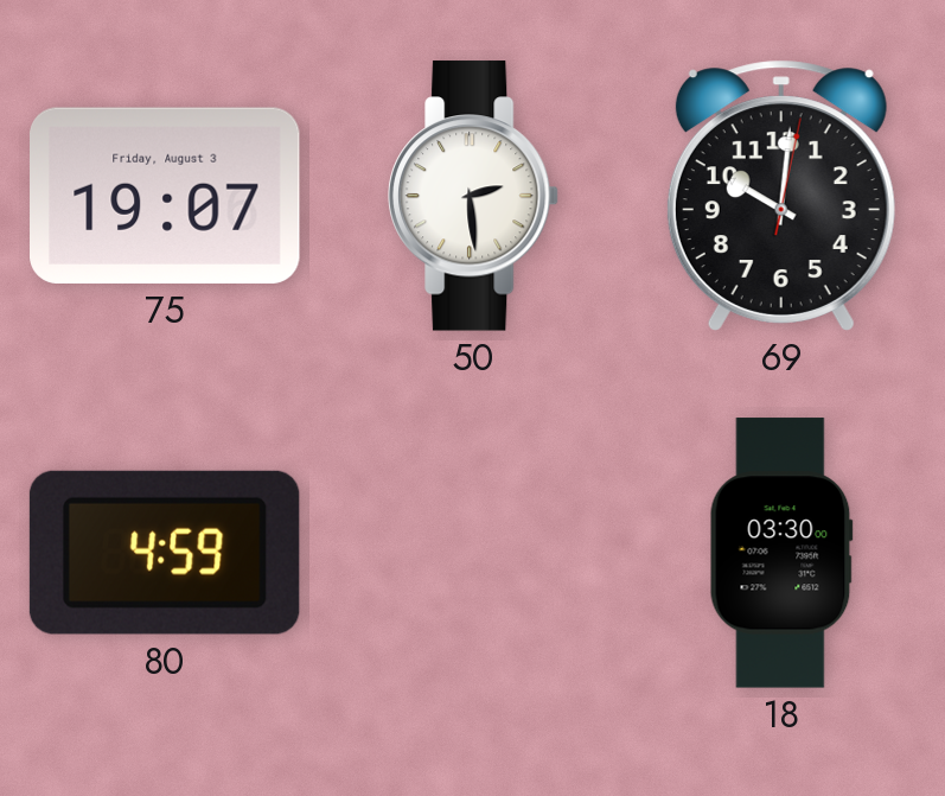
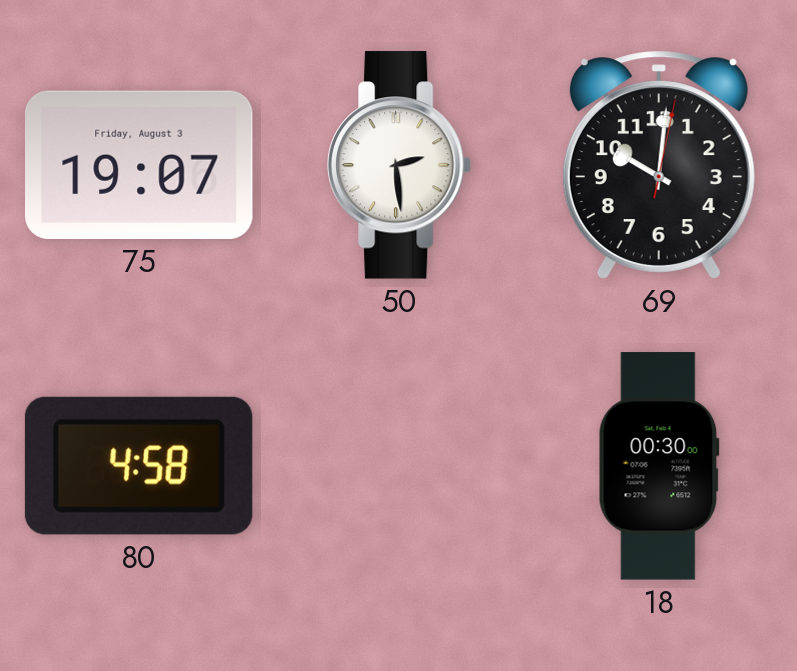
80: 4:59 -> 4:58 (139, 466)
18: 03:30 -> 00:30 (659, 466)
